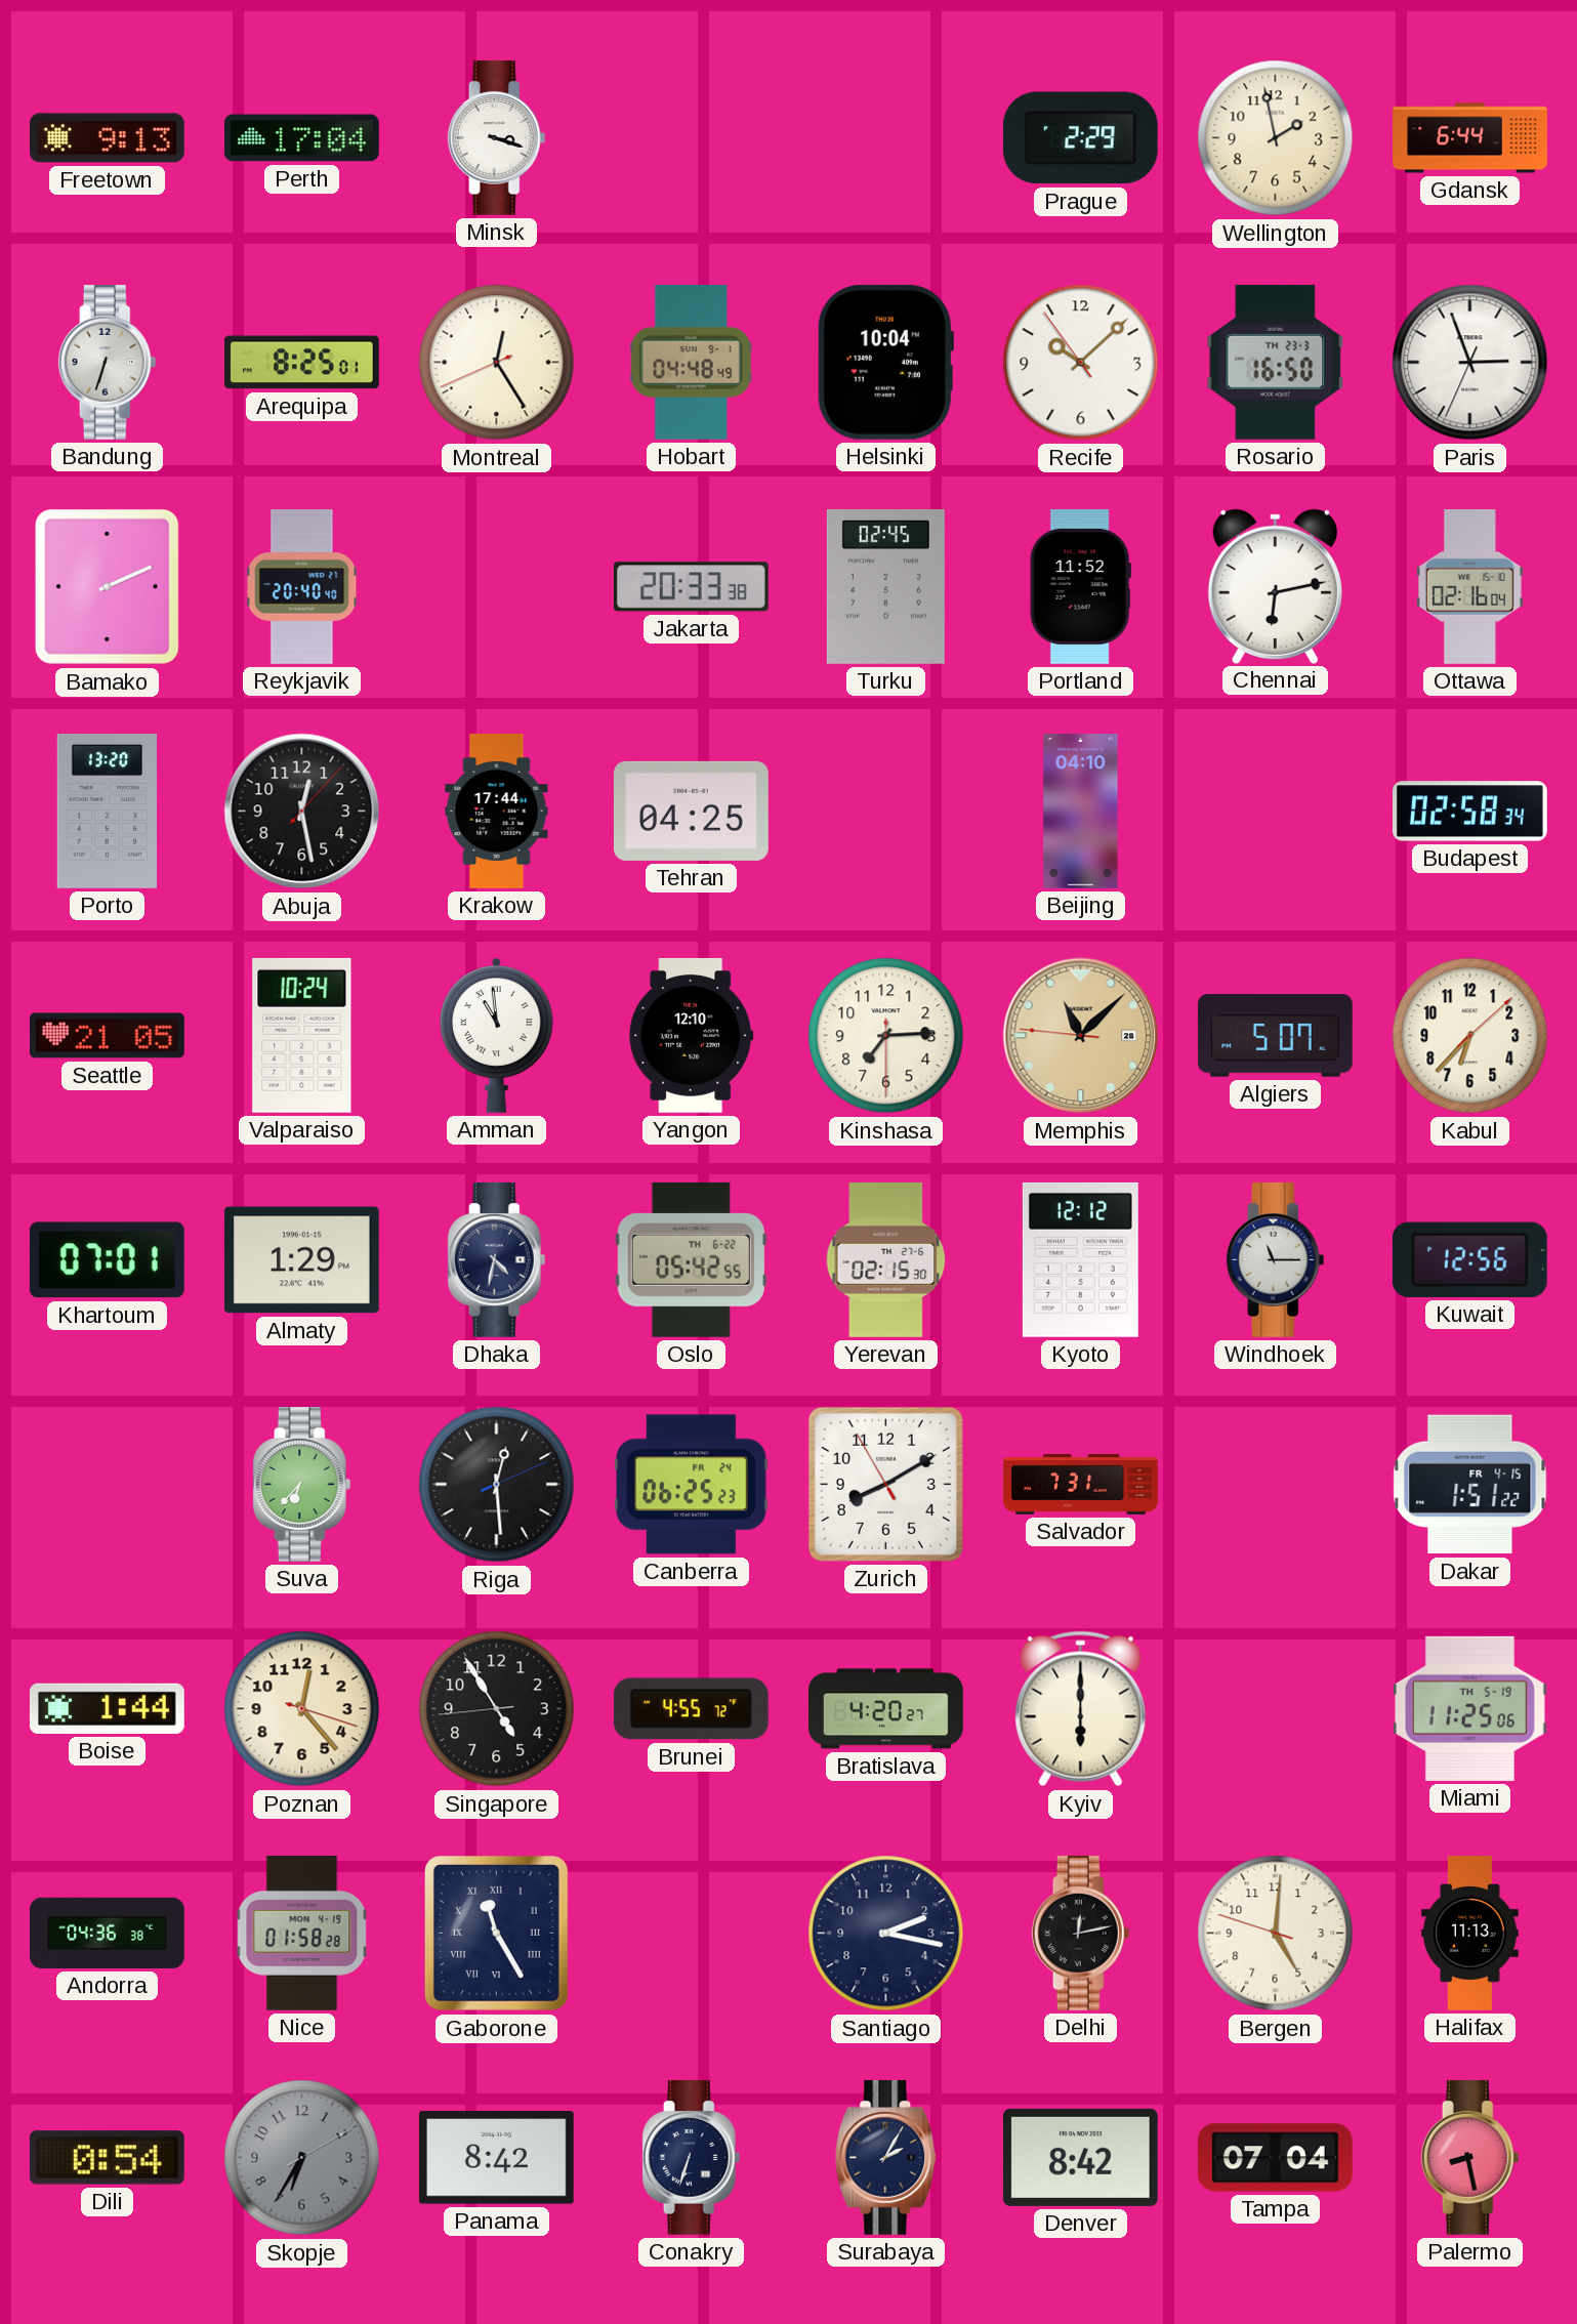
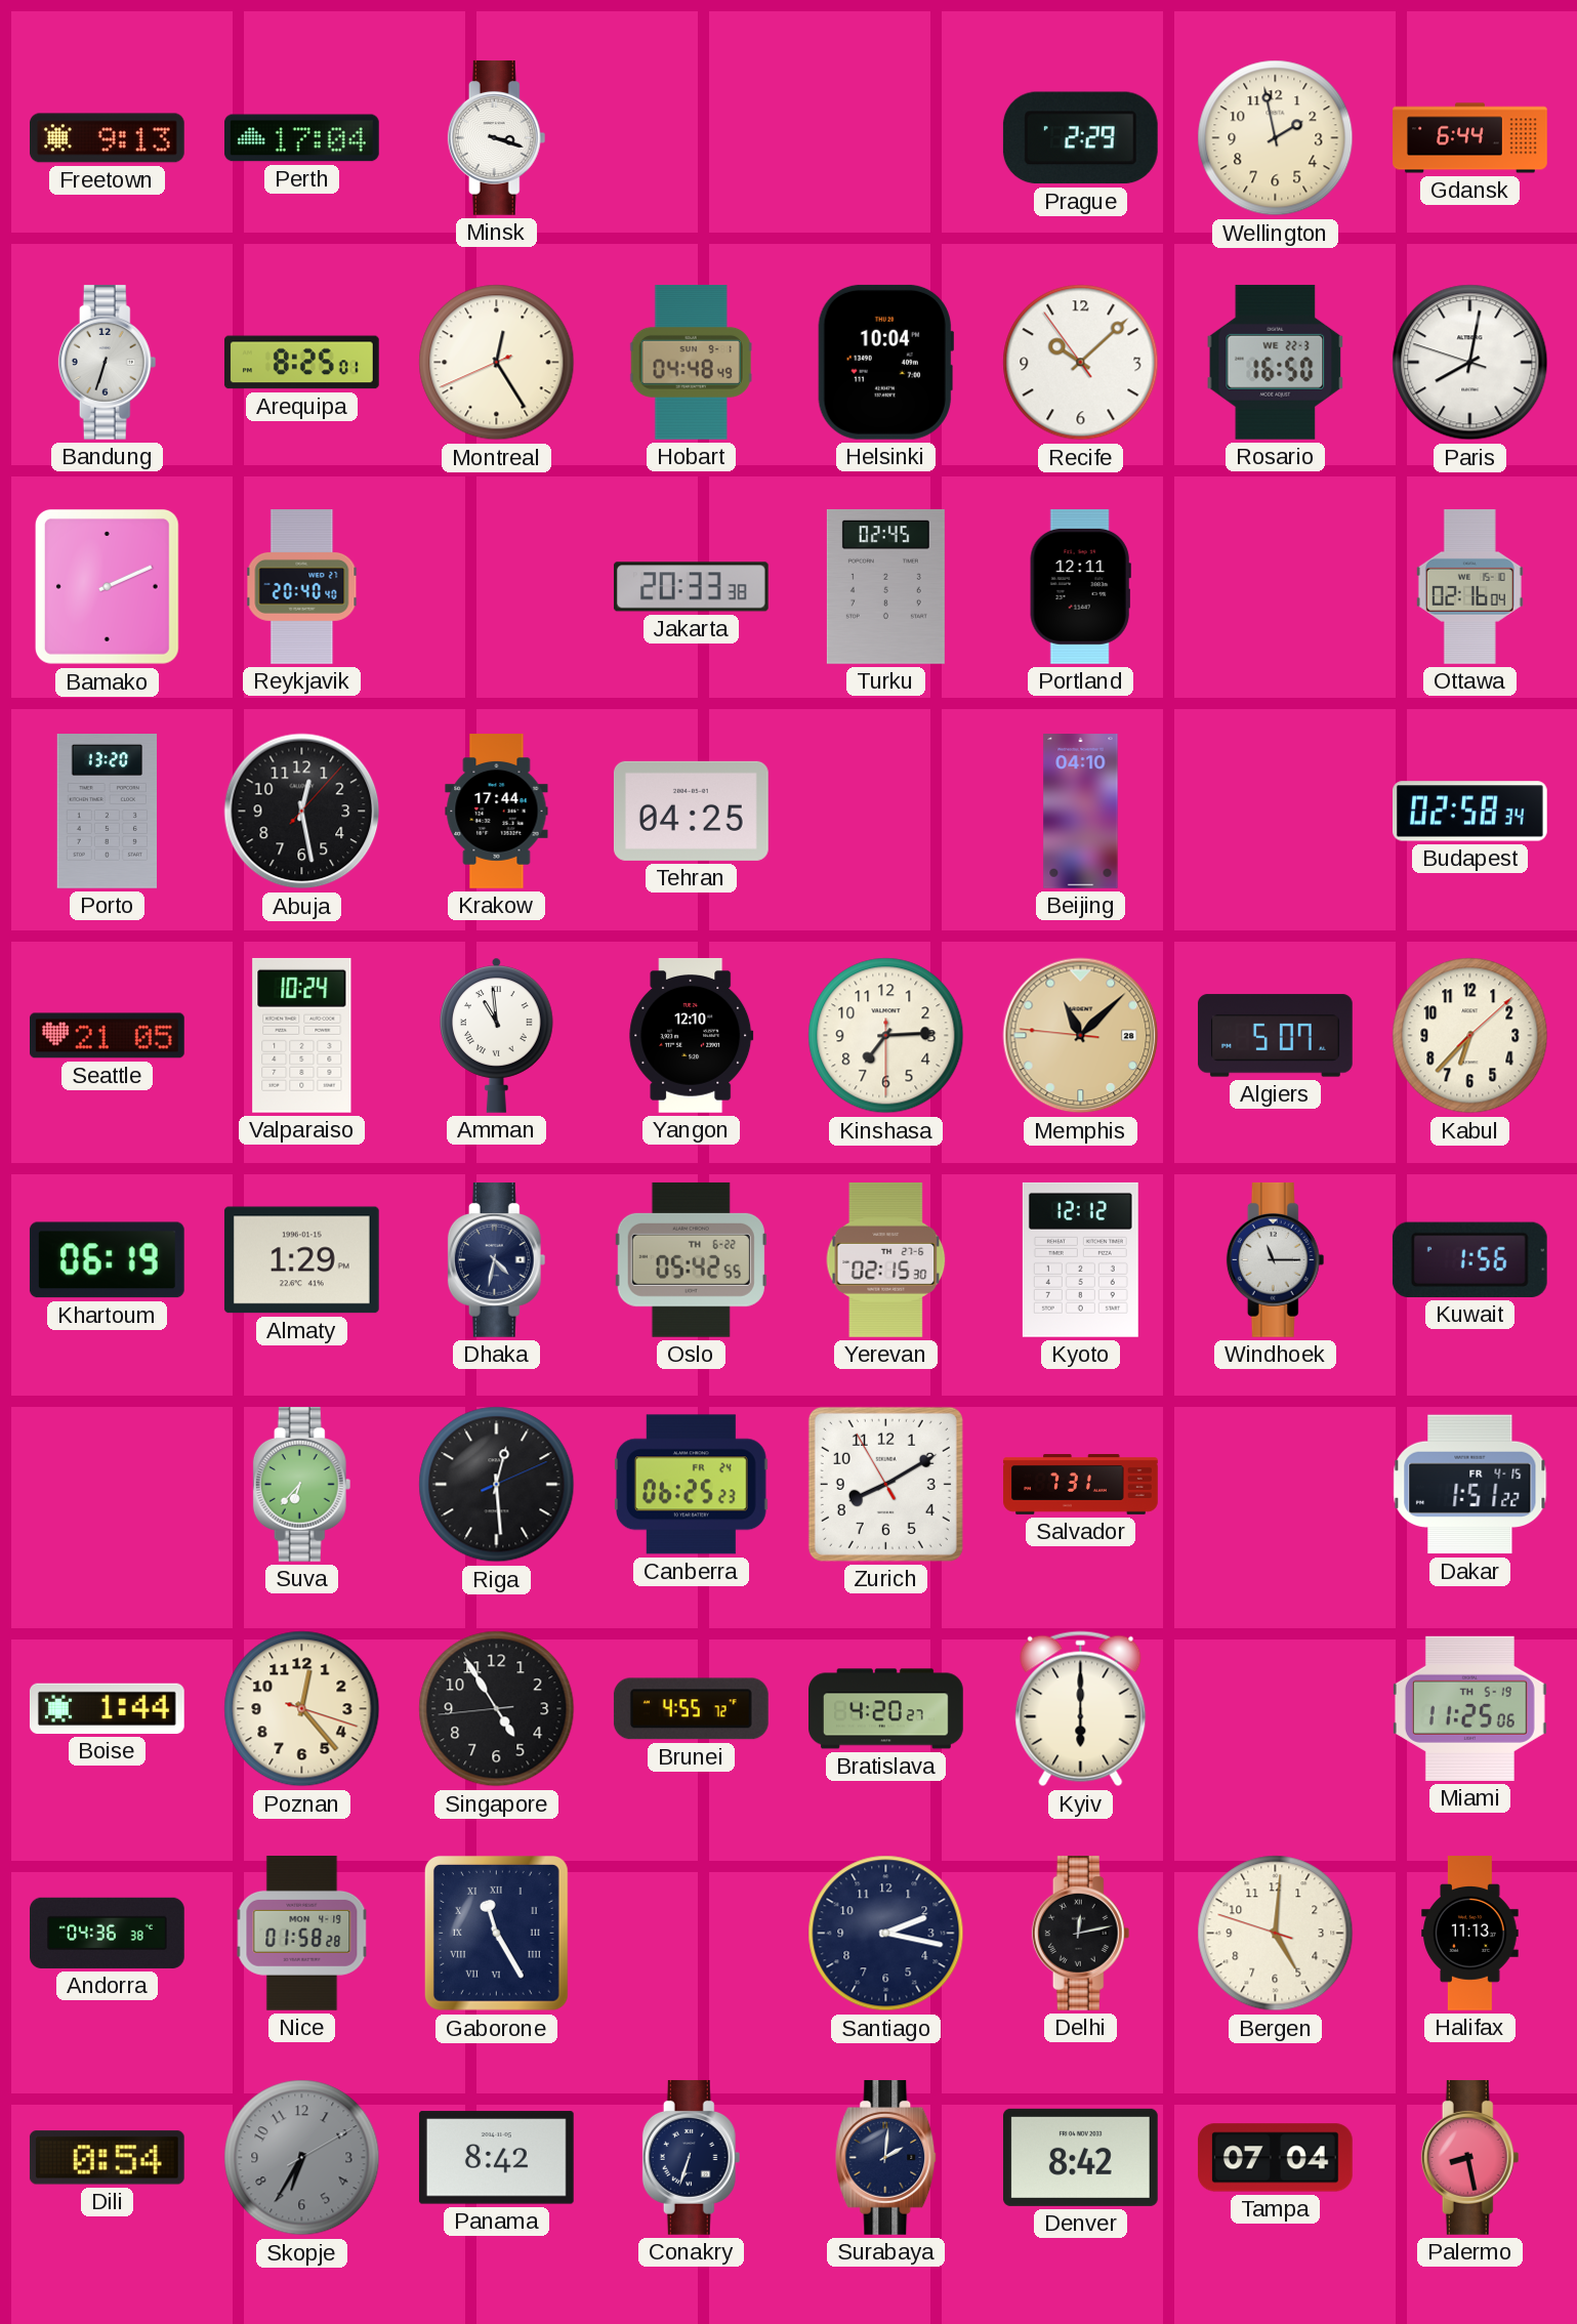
Rosario date: TH 23-3 -> WE 22-3 (1276, 362)
Paris: 2:56 -> 8:01 (1470, 363)
Portland: 11:52 -> 12:11 (1080, 587)
Chennai: 6:13 -> none (1275, 586)
Khartoum: 07:01 -> 06:19 (107, 1260)
Kuwait: 12:56 -> 1:56 (1469, 1259)
Surabaya: 2:05 -> 2:01 (886, 2157)
